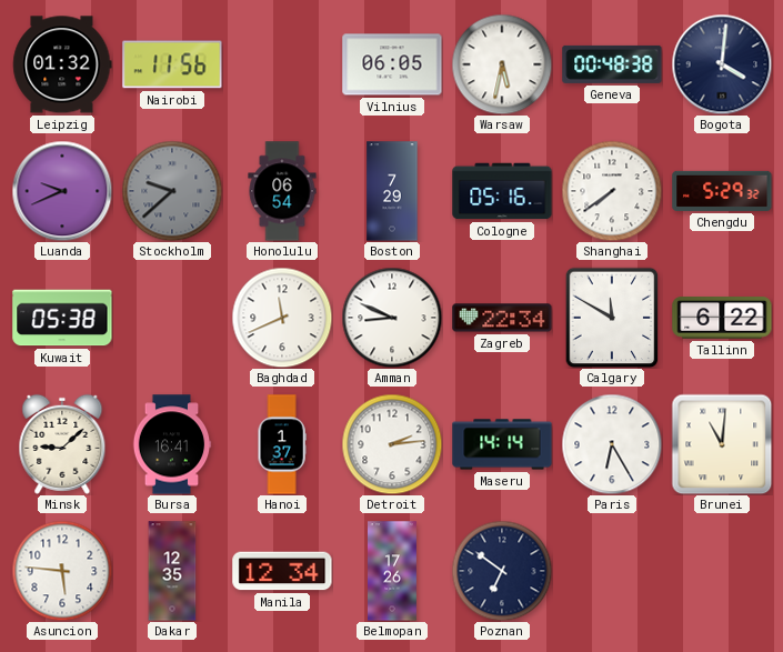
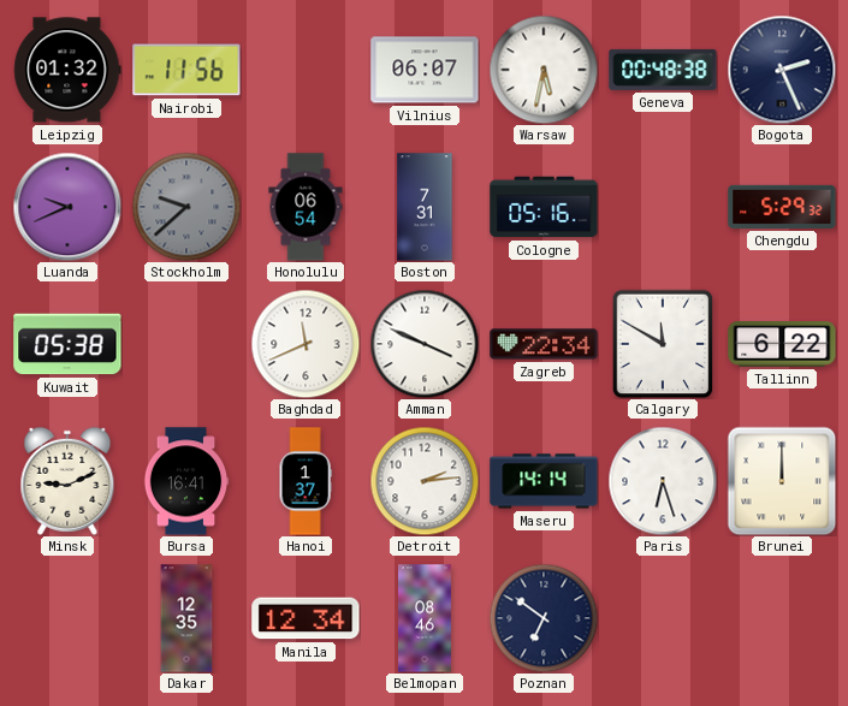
Vilnius: 06:05 -> 06:07 (425, 70)
Bogota: 4:01 -> 2:26 (782, 70)
Boston: 7:29 -> 7:31 (425, 207)
Shanghai: 7:39 -> none (612, 191)
Amman: 8:49 -> 3:49 (425, 344)
Minsk: 9:08 -> 9:11 (67, 481)
Paris: 6:25 -> 6:27 (663, 481)
Brunei: 11:01 -> 12:00 (782, 481)
Asuncion: 5:46 -> none (62, 571)
Belmopan: 17:26 -> 08:46 (426, 618)
